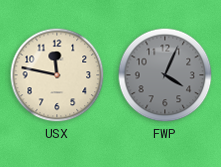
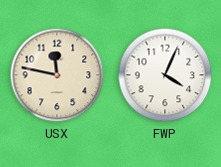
FWP dial: grey -> white (165, 75)
